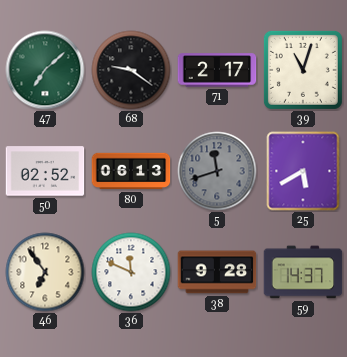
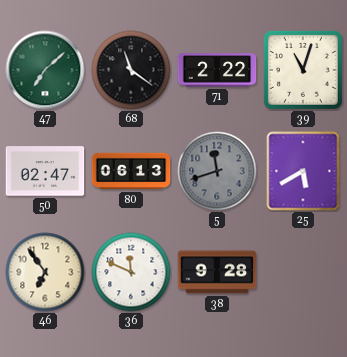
68: 9:21 -> 11:21 (131, 70)
71: 2:17 -> 2:22 (217, 70)
50: 02:52 -> 02:47 (45, 171)
59: 14:37 -> none (303, 272)
